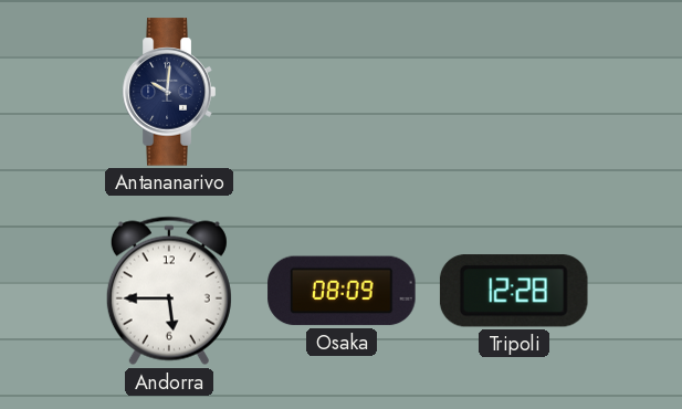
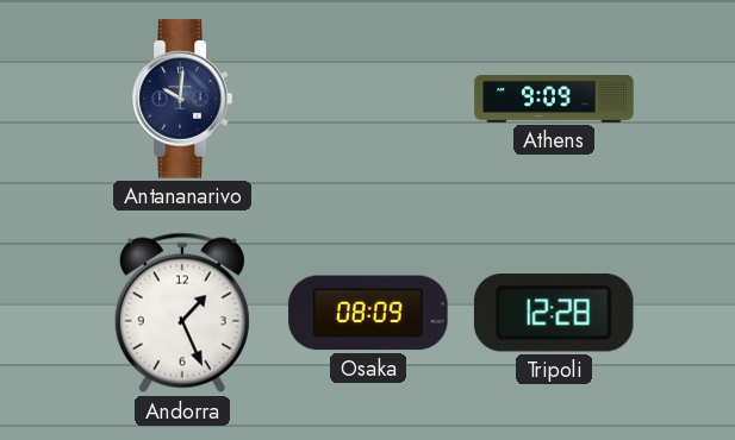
Athens: none -> 9:09 (554, 100)
Andorra: 5:45 -> 1:26 (182, 313)
